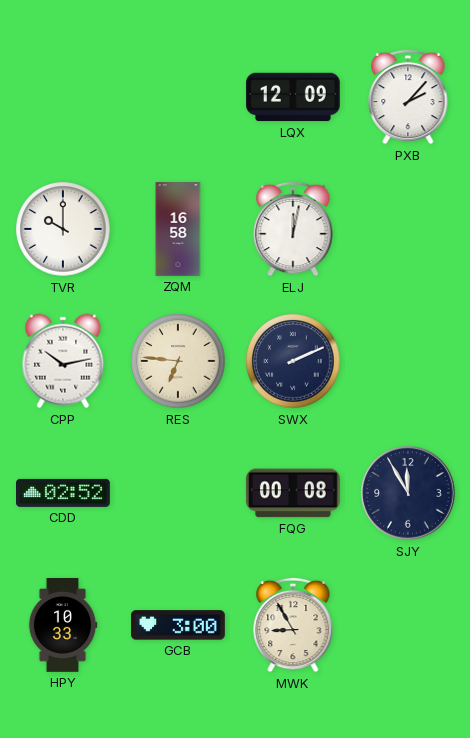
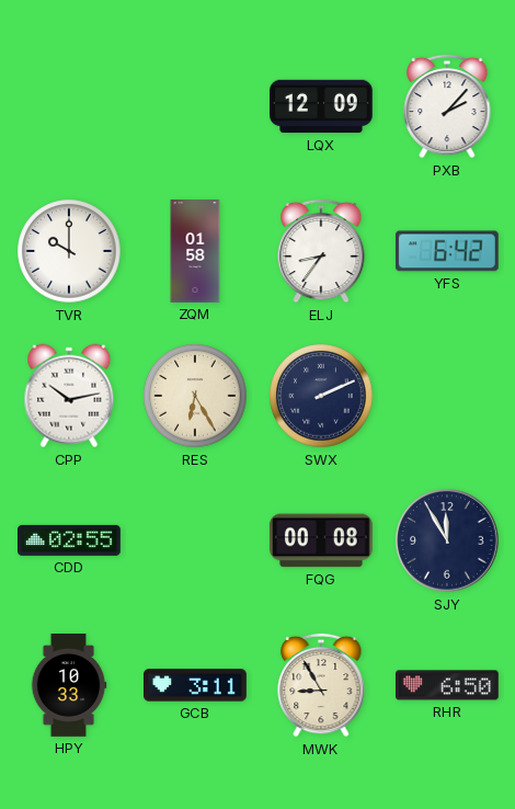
ZQM: 16:58 -> 01:58 (195, 251)
ELJ: 12:02 -> 8:36 (321, 251)
YFS: none -> 6:42 (447, 251)
RES: 6:46 -> 6:25 (195, 396)
CDD: 02:52 -> 02:55 (70, 540)
GCB: 3:00 -> 3:11 (196, 685)
RHR: none -> 6:50 (448, 685)
